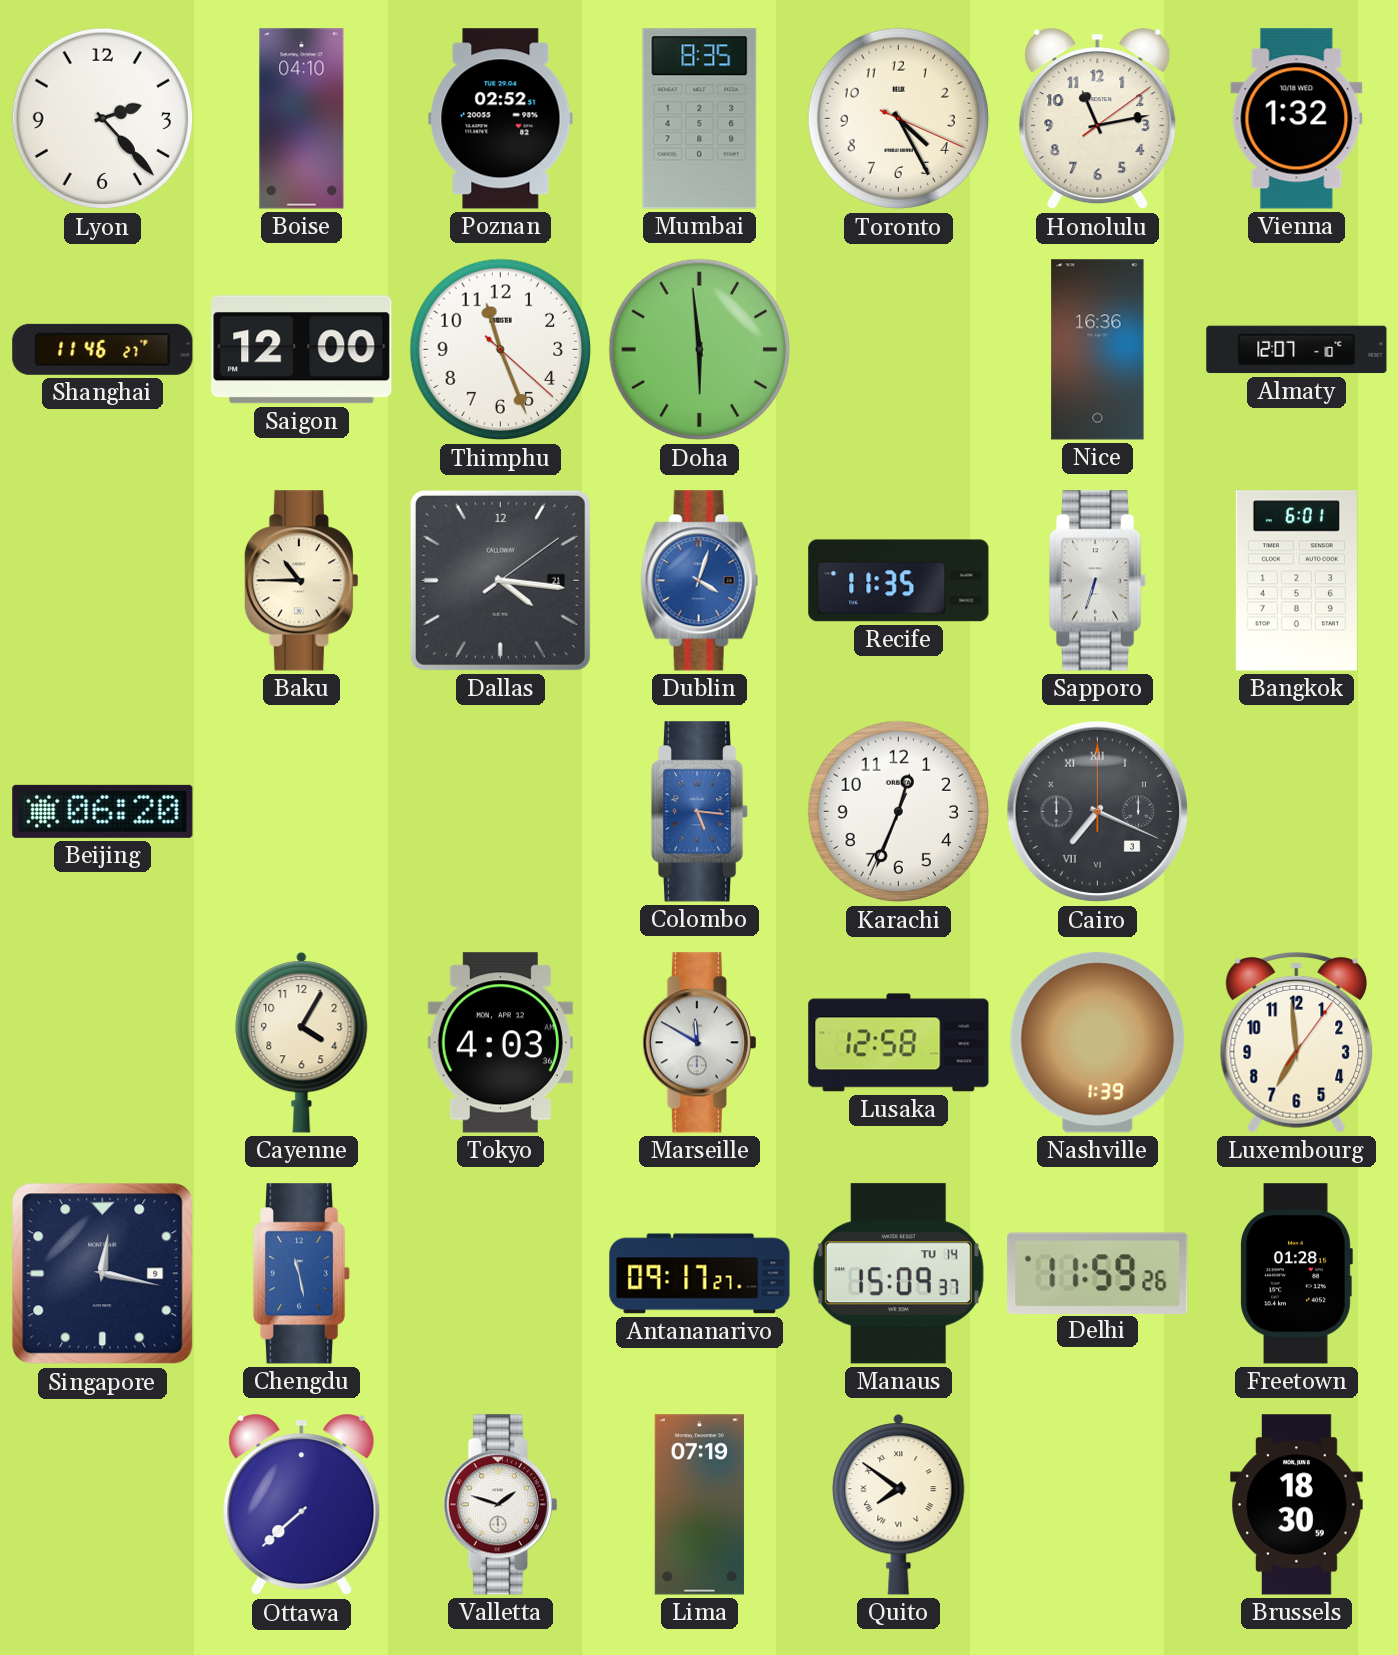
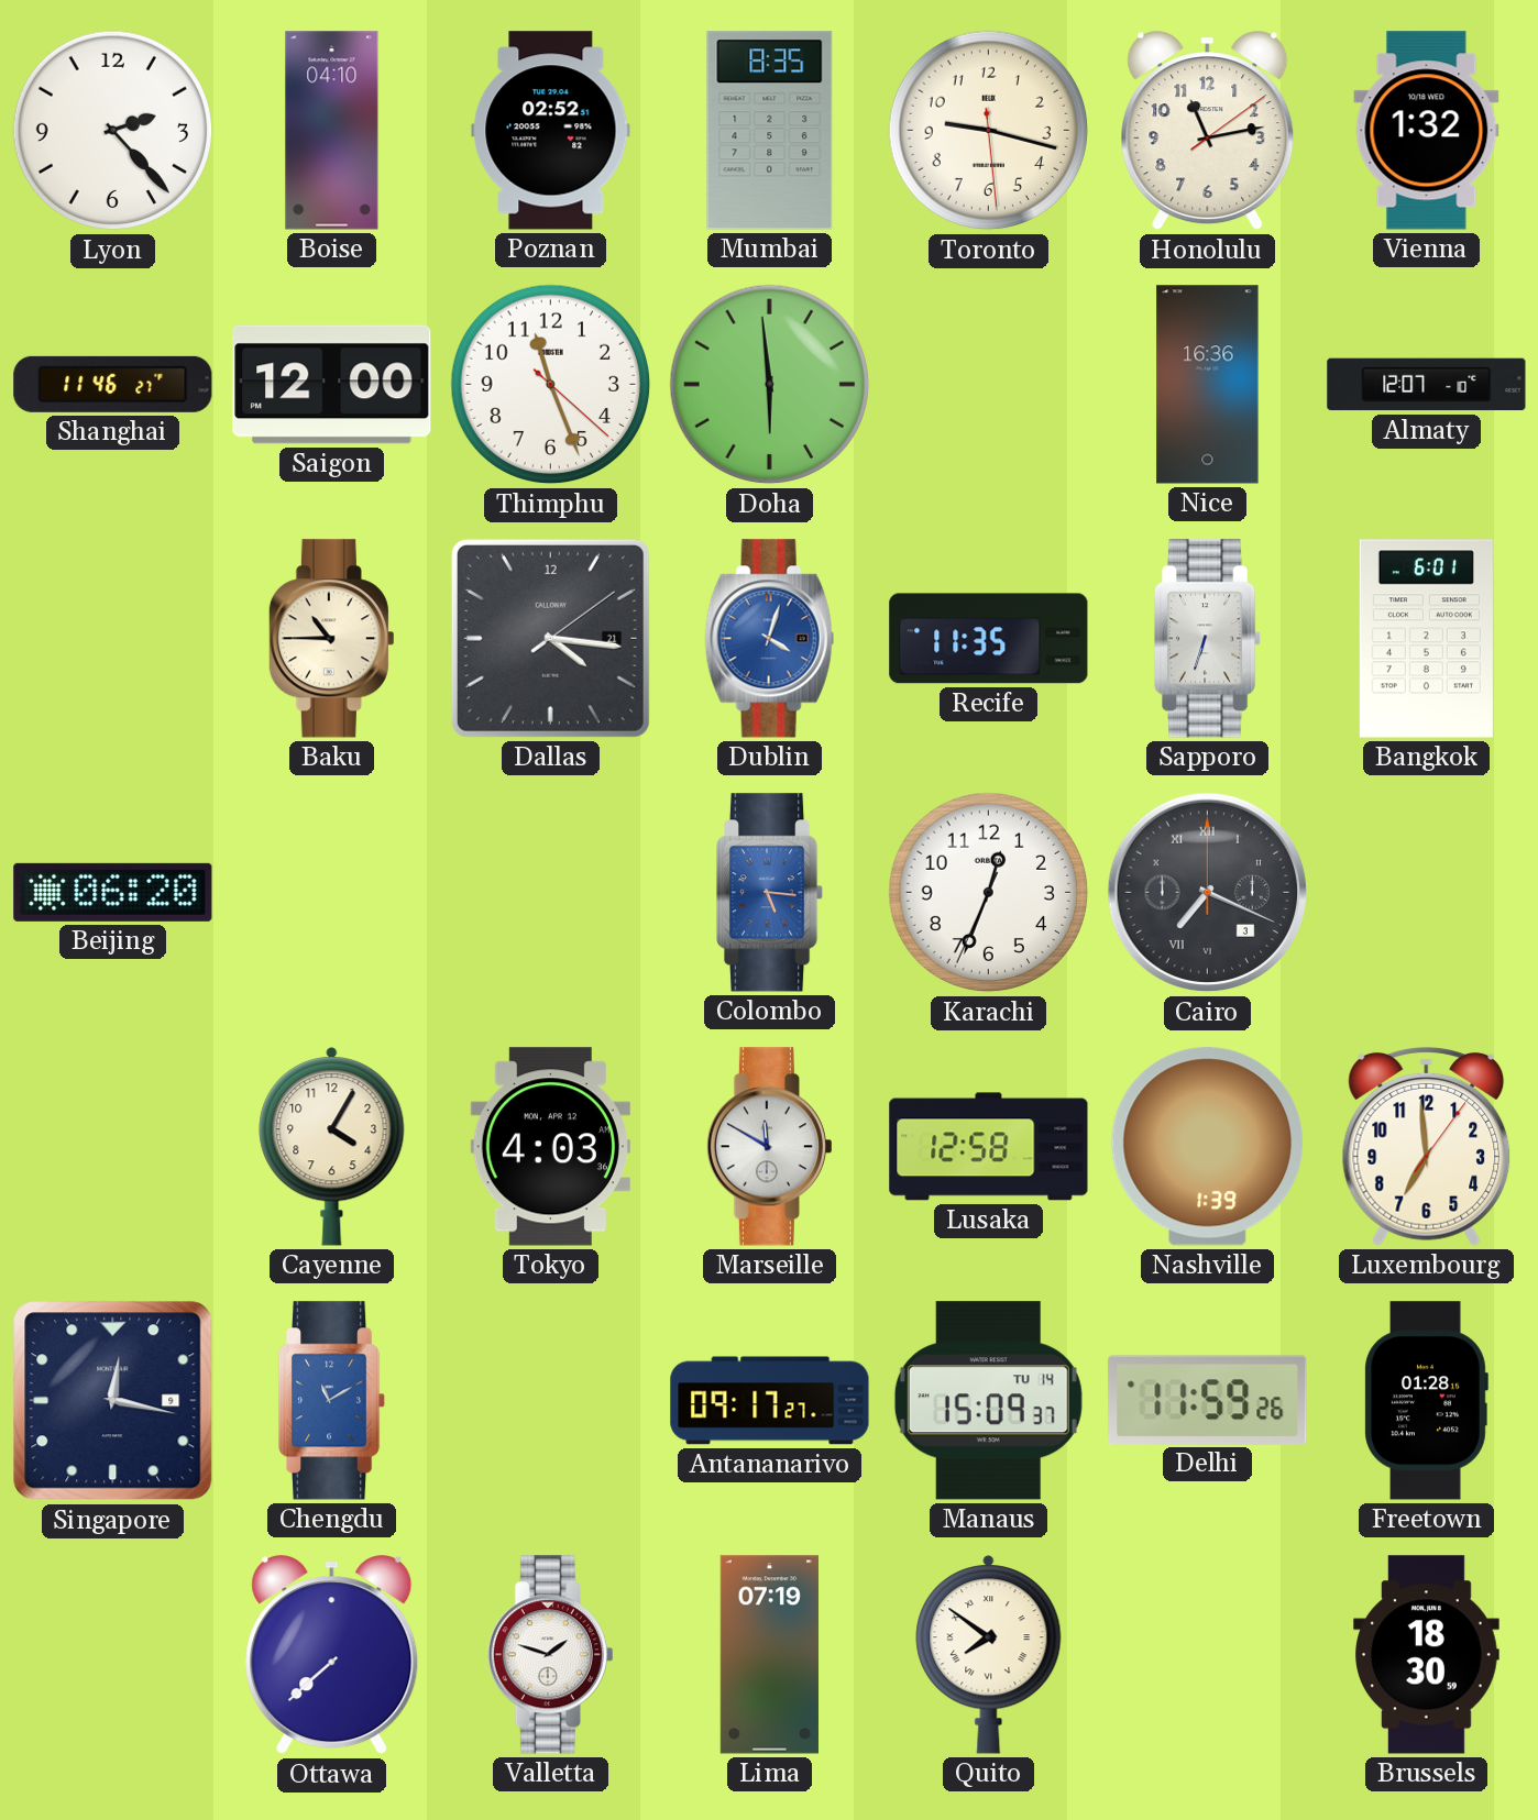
Toronto: 4:25 -> 9:17 (989, 131)
Chengdu: 11:28 -> 11:10 (332, 1401)
